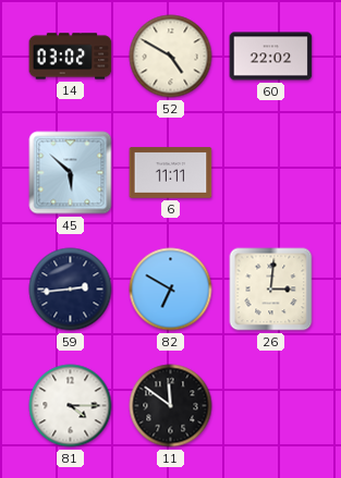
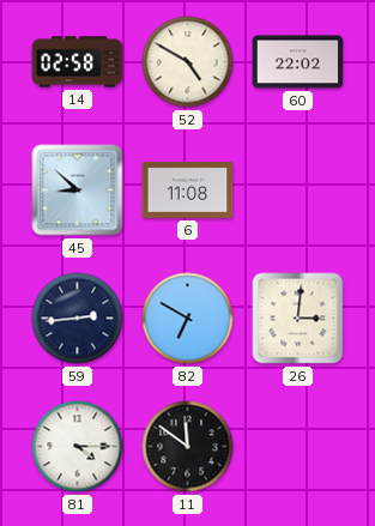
14: 03:02 -> 02:58 (78, 62)
45: 5:52 -> 8:52 (78, 191)
6: 11:11 -> 11:08 (188, 191)
